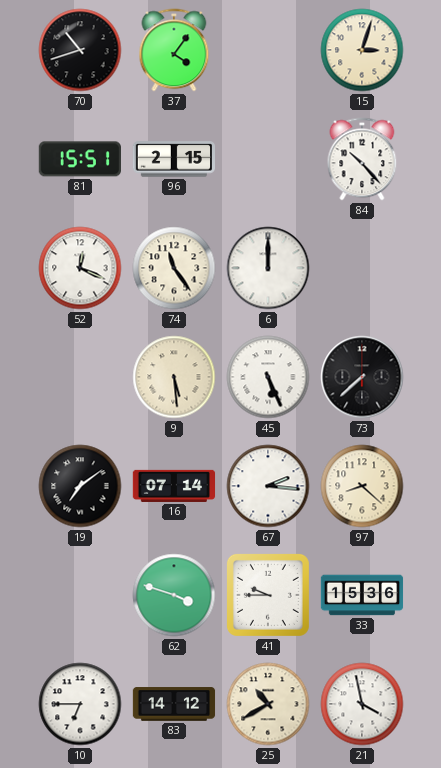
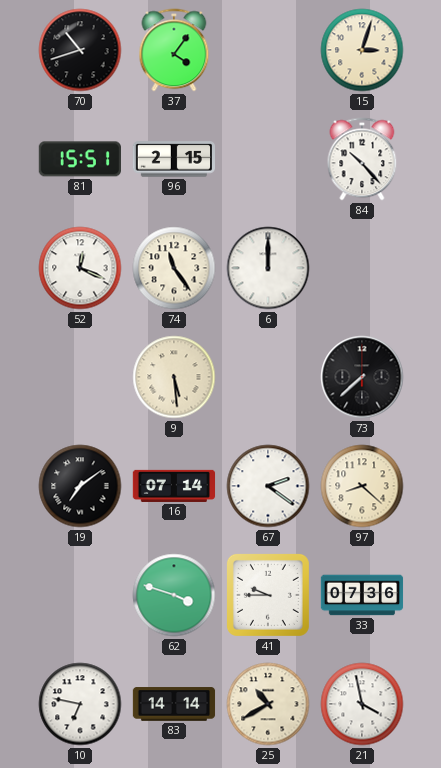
45: 5:26 -> none (268, 377)
67: 2:16 -> 2:21 (268, 486)
33: 15:36 -> 07:36 (362, 595)
10: 6:45 -> 6:47 (80, 704)
83: 14:12 -> 14:14 (174, 704)
